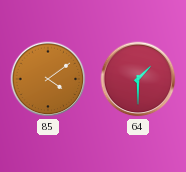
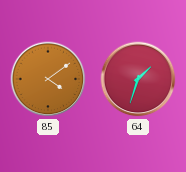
64: 1:30 -> 1:33 (138, 79)
